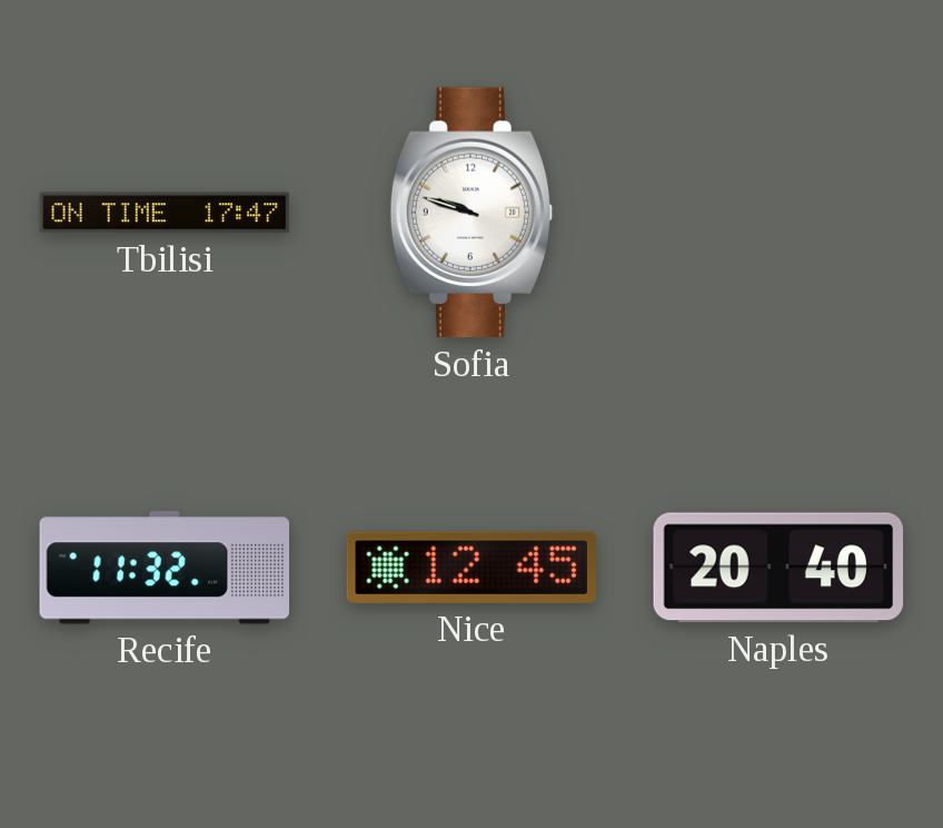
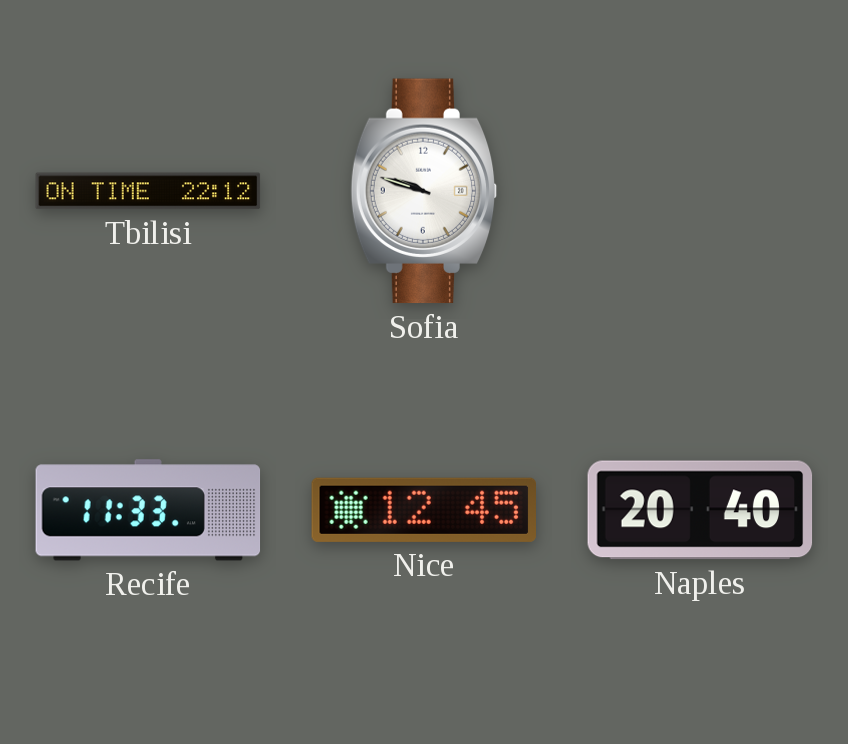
Tbilisi: 17:47 -> 22:12 (148, 191)
Recife: 11:32 -> 11:33 (148, 510)
